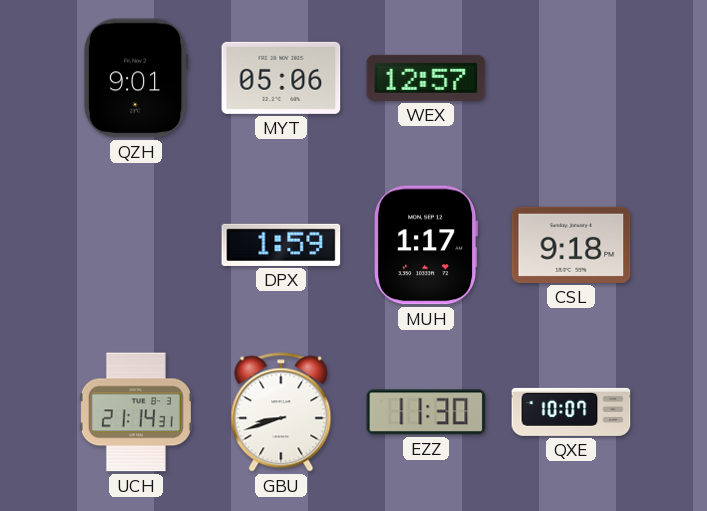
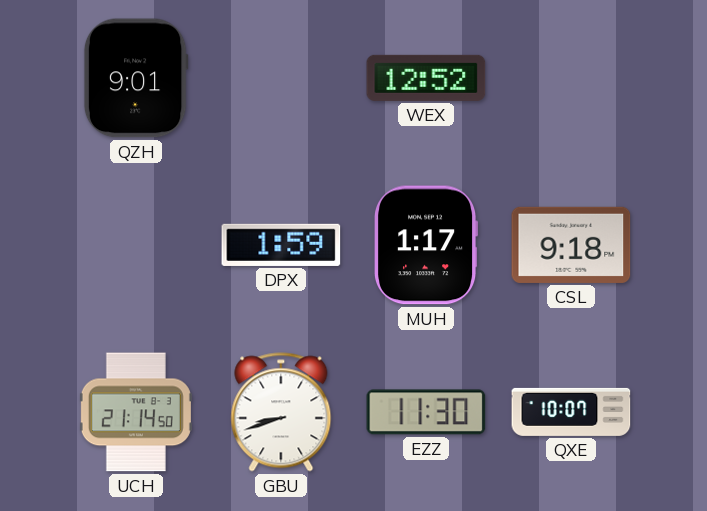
MYT: 05:06 -> none (281, 78)
WEX: 12:57 -> 12:52 (426, 78)
UCH: 21:14:31 -> 21:14:50 (136, 412)
